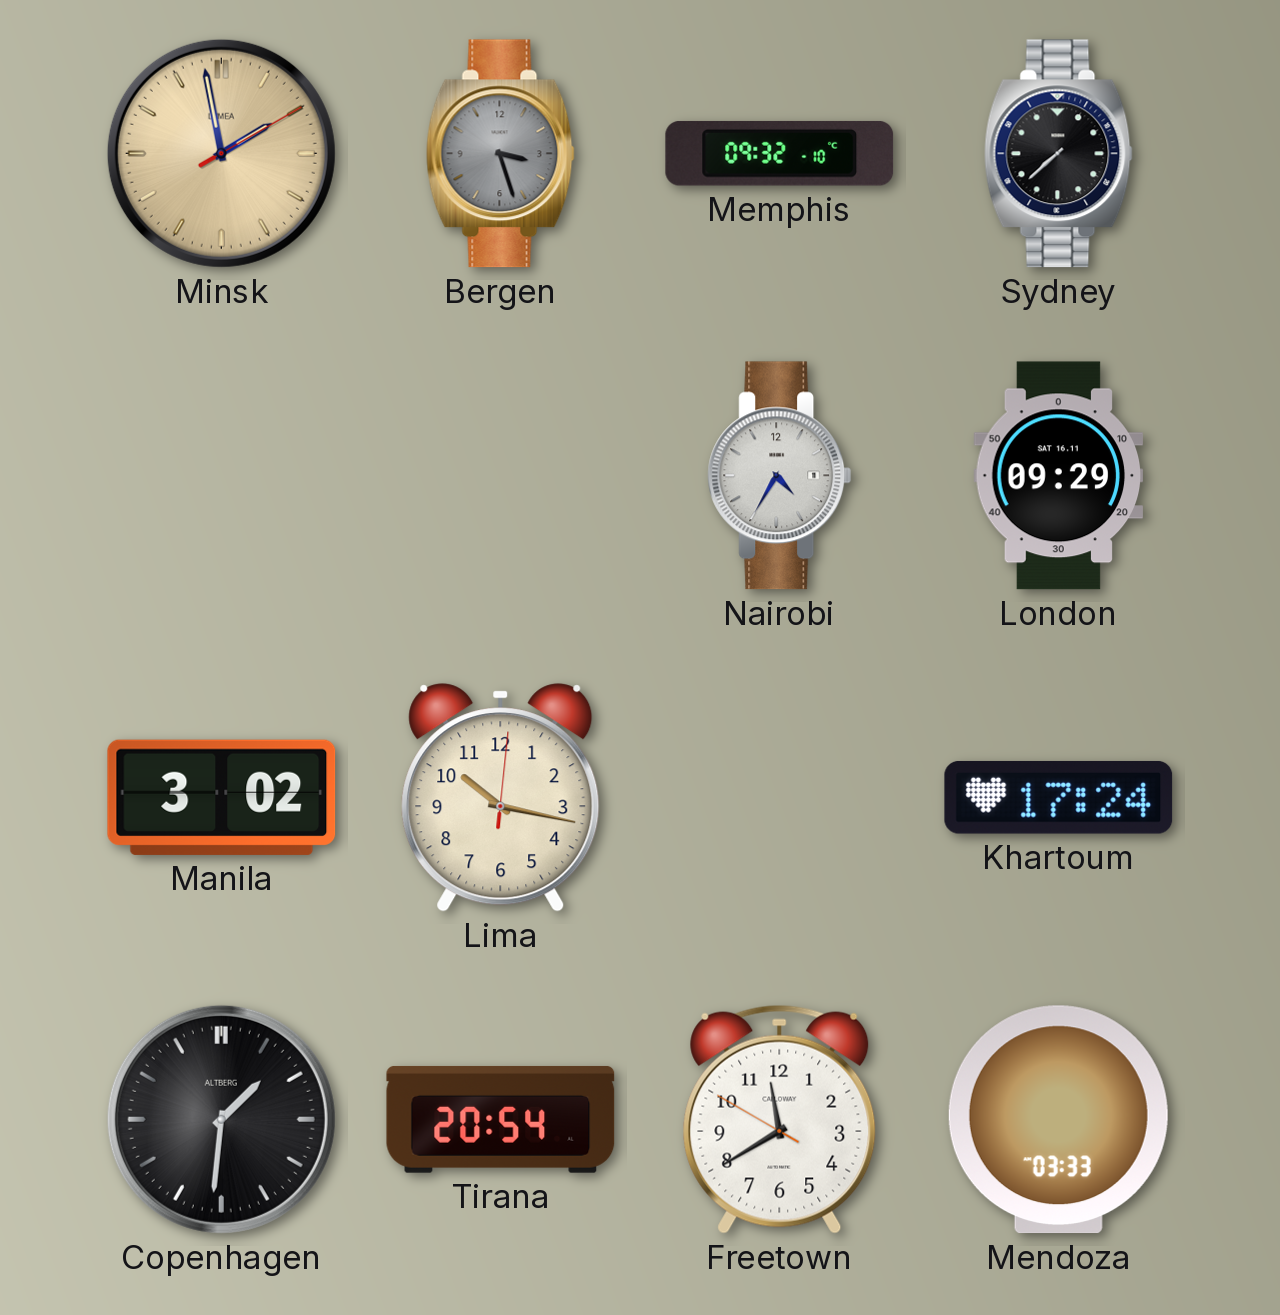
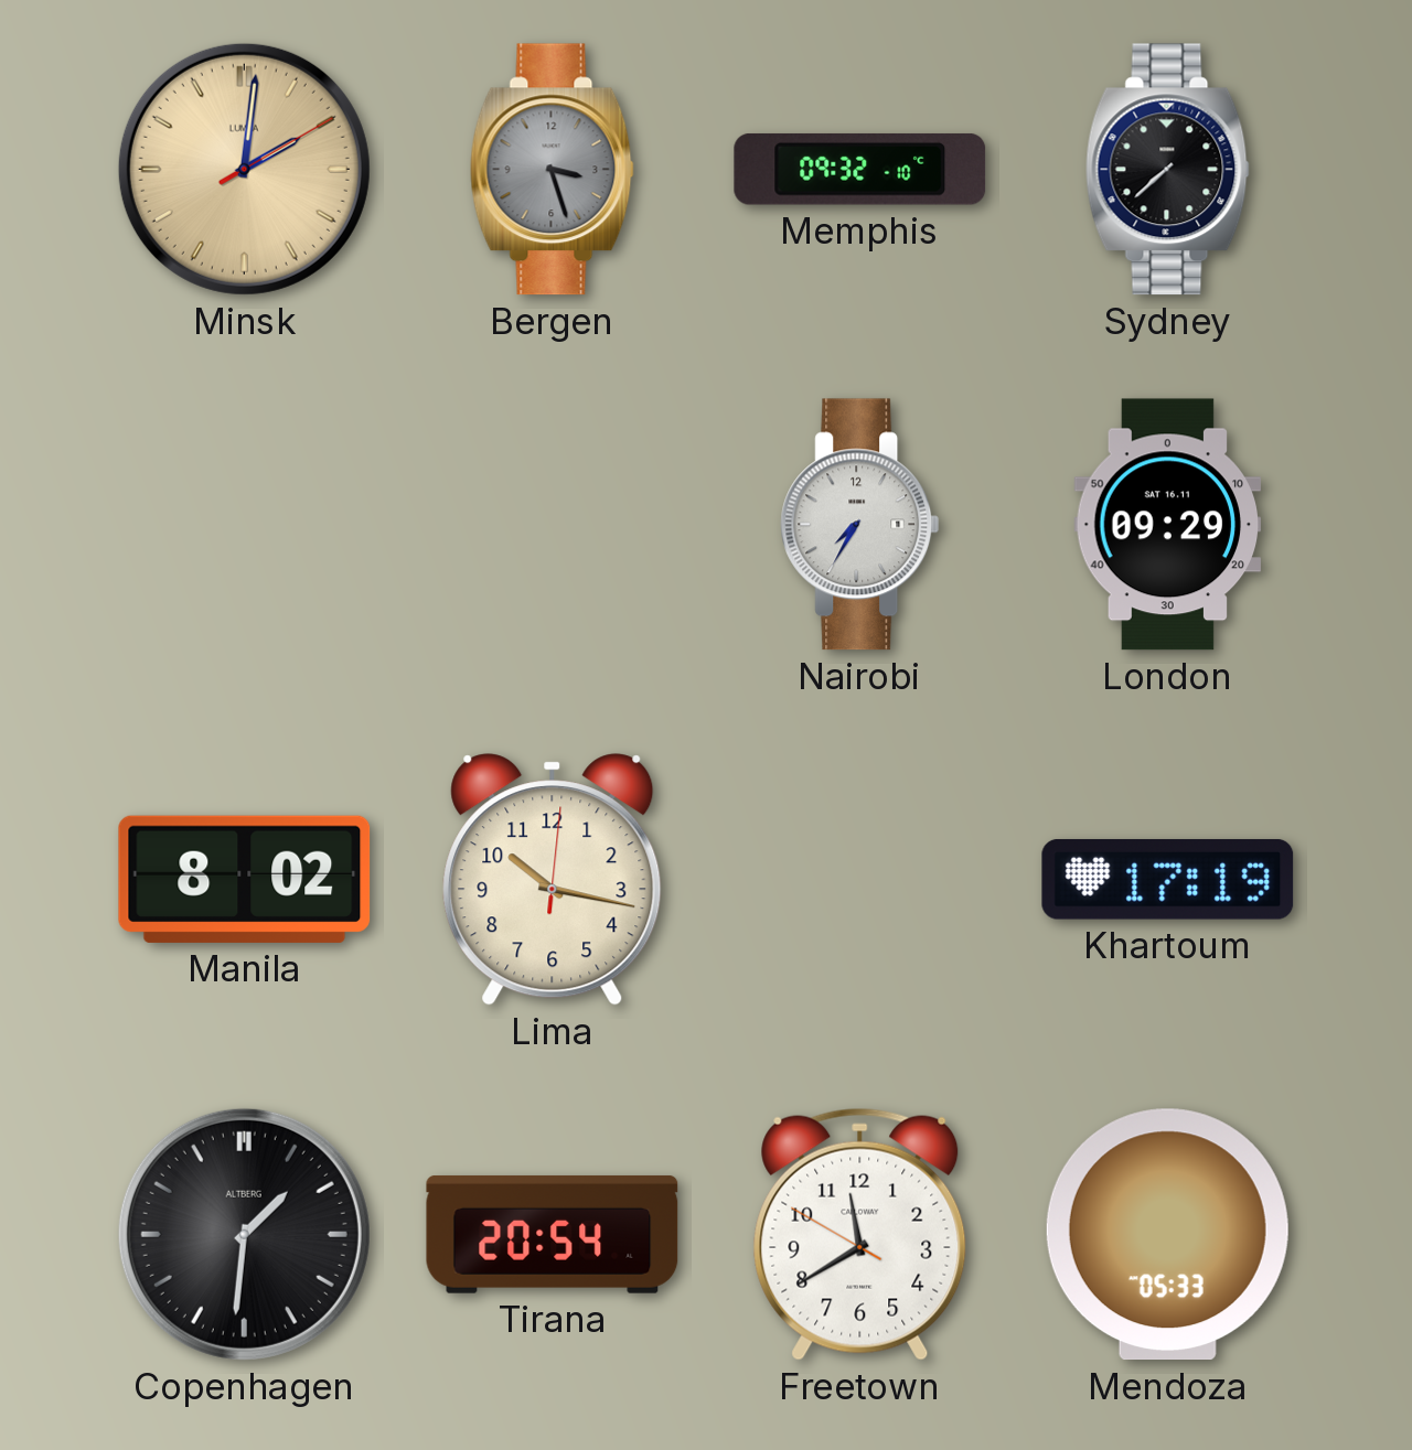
Minsk: 1:58 -> 2:01 (244, 169)
Nairobi: 4:35 -> 7:35 (860, 525)
Manila: 3:02 -> 8:02 (245, 879)
Khartoum: 17:24 -> 17:19 (1168, 880)
Mendoza: 03:33 -> 05:33 (1167, 1235)
